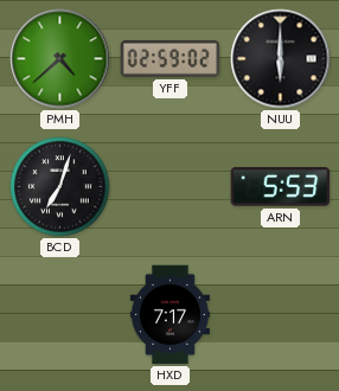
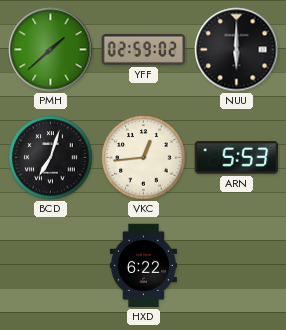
PMH: 4:38 -> 1:38 (51, 50)
VKC: none -> 12:44 (144, 158)
HXD: 7:17 -> 6:22 (143, 266)
